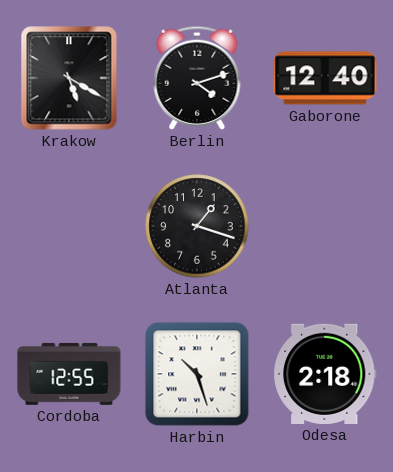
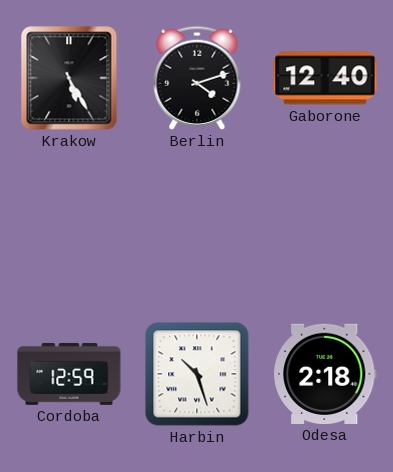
Krakow: 5:20 -> 5:25 (69, 78)
Atlanta: 1:18 -> none (197, 226)
Cordoba: 12:55 -> 12:59 (69, 374)
